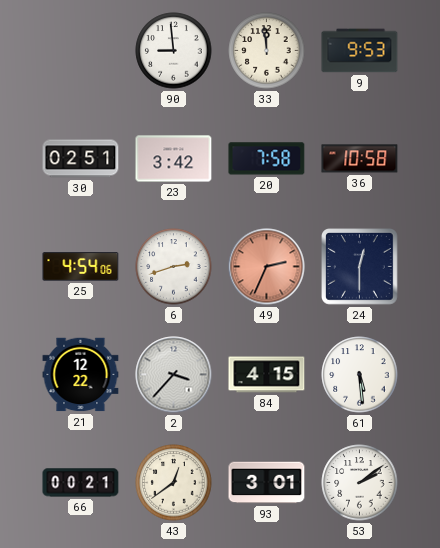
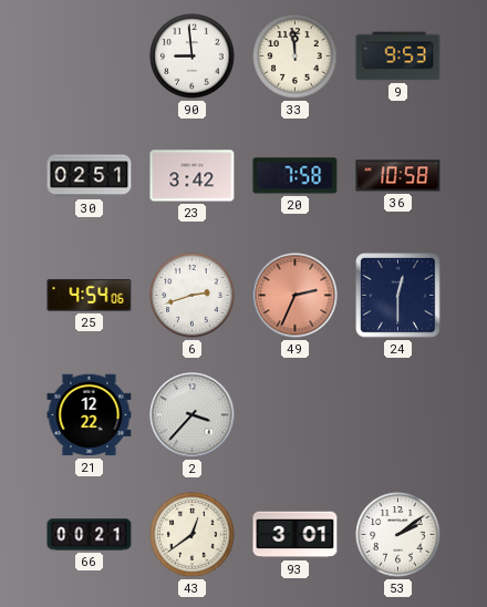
84: 4:15 -> none (267, 375)
61: 5:29 -> none (360, 375)
